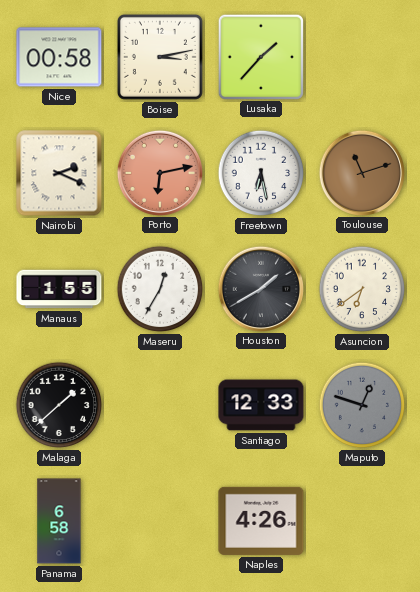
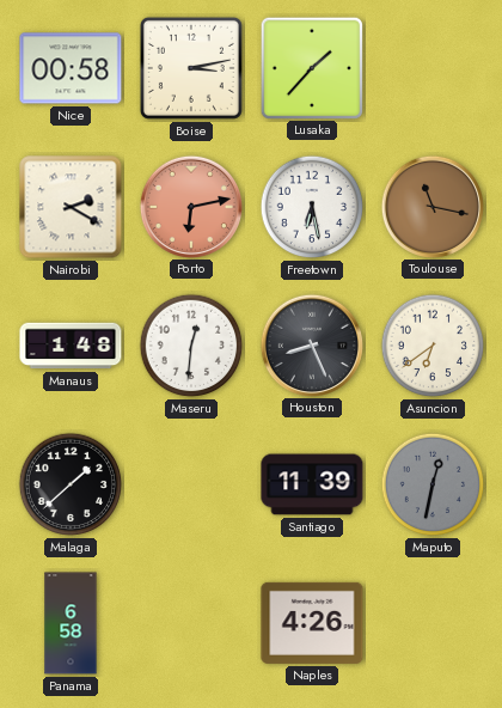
Nairobi: 2:19 -> 2:20 (71, 207)
Toulouse: 11:12 -> 11:17 (431, 206)
Manaus: 1:55 -> 1:48 (71, 346)
Maseru: 12:35 -> 12:31 (191, 346)
Houston: 1:40 -> 8:26 (311, 344)
Santiago: 12:33 -> 11:39 (312, 484)
Maputo: 12:48 -> 12:32 (433, 484)
